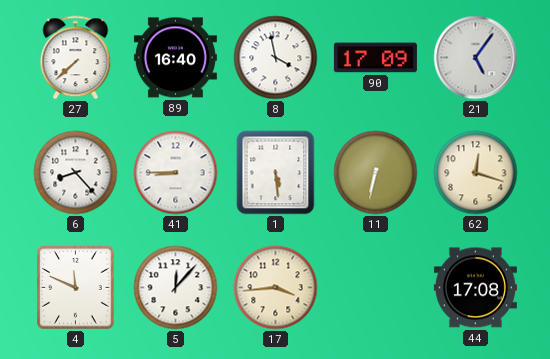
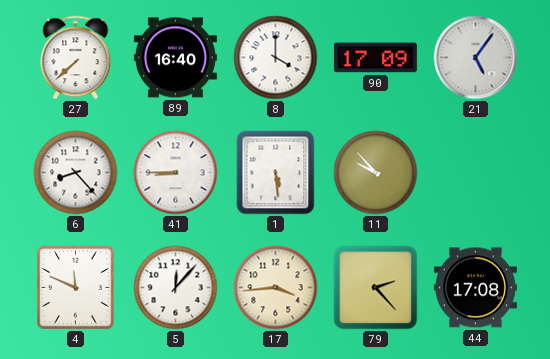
8: 3:58 -> 4:00 (276, 58)
11: 6:32 -> 9:53 (376, 173)
62: 12:18 -> none (476, 173)
79: none -> 2:23 (376, 288)
